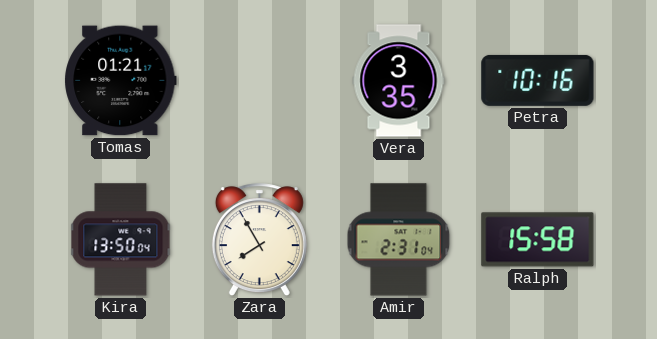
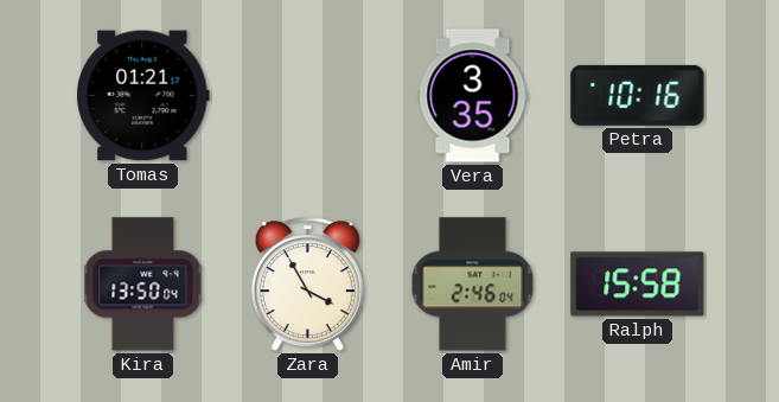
Zara: 7:55 -> 3:55 (307, 285)
Amir: 2:31 -> 2:46 (473, 285)
